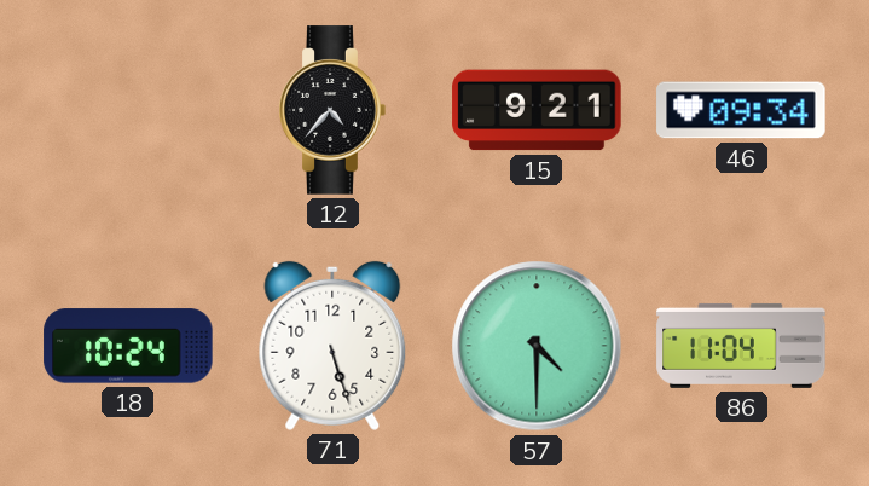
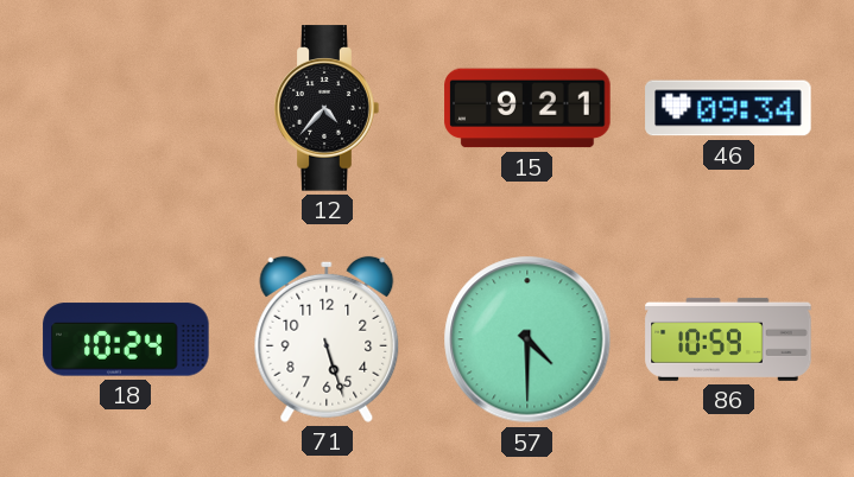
86: 11:04 -> 10:59 (728, 339)
